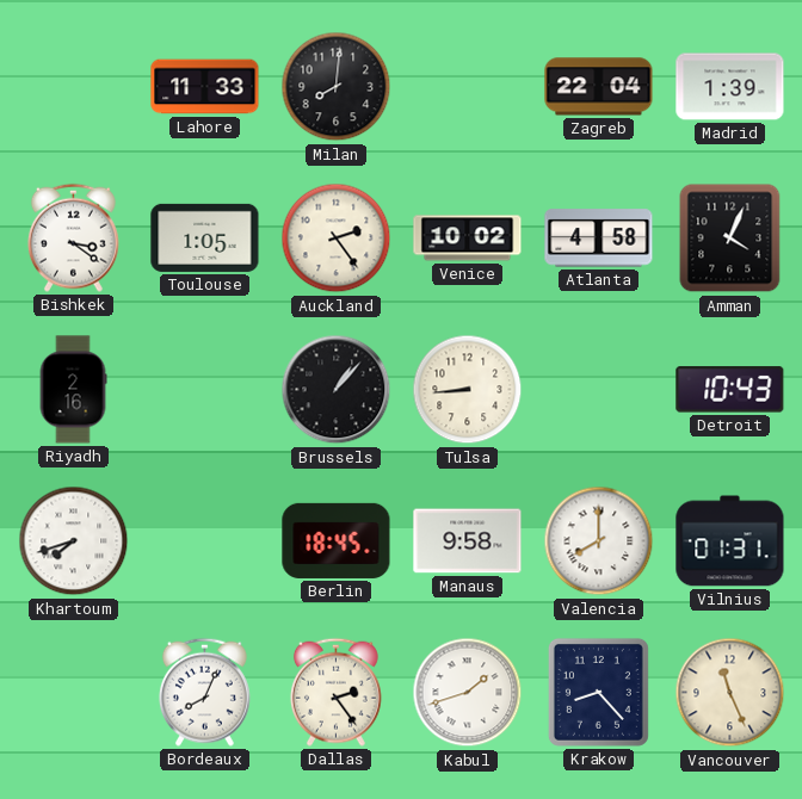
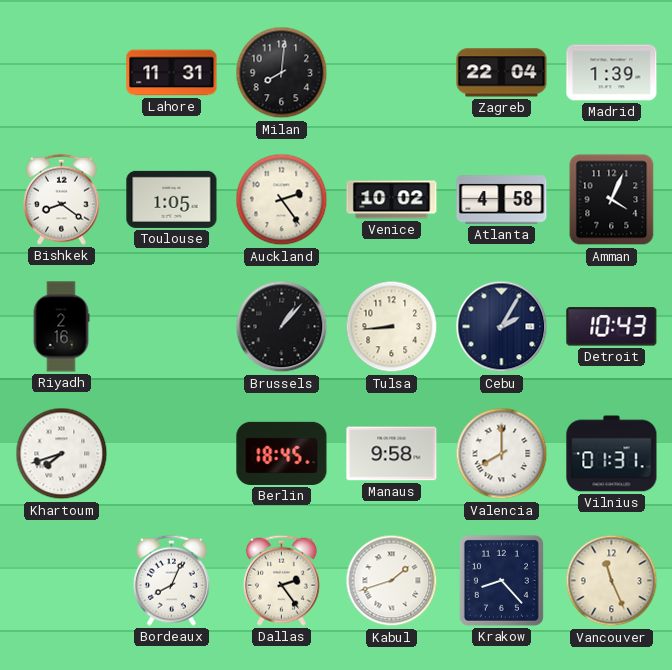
Lahore: 11:33 -> 11:31 (172, 73)
Bishkek: 3:21 -> 8:21 (61, 199)
Cebu: none -> 2:05 (502, 327)
